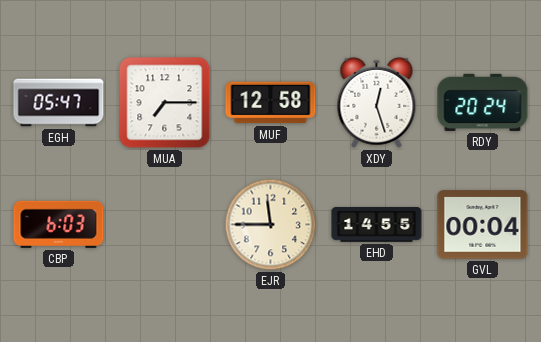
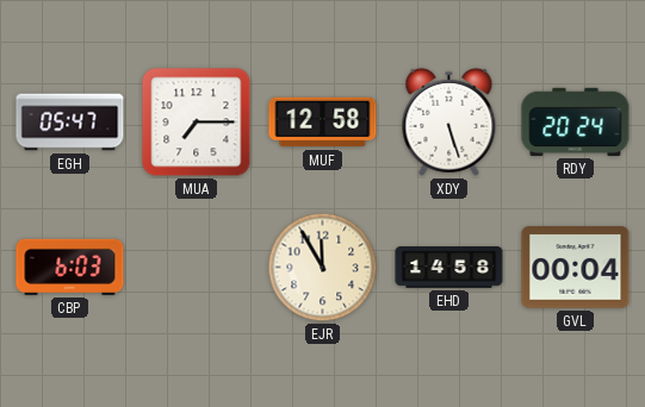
XDY: 12:27 -> 5:27 (449, 121)
EJR: 11:45 -> 11:55 (323, 268)
EHD: 14:55 -> 14:58 (449, 268)
